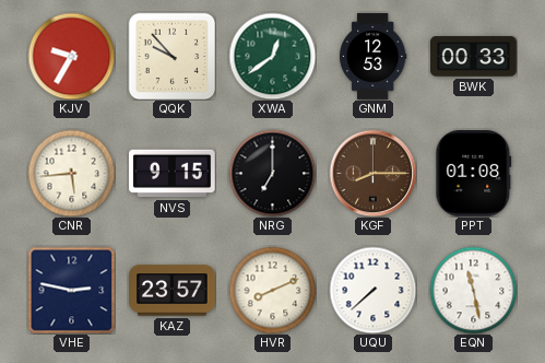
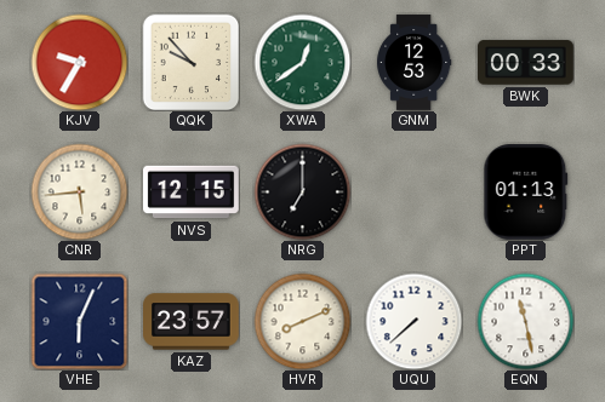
NVS: 9:15 -> 12:15 (192, 193)
KGF: 8:15 -> none (372, 173)
PPT: 01:08 -> 01:13 (526, 193)
VHE: 2:47 -> 6:04 (79, 321)
